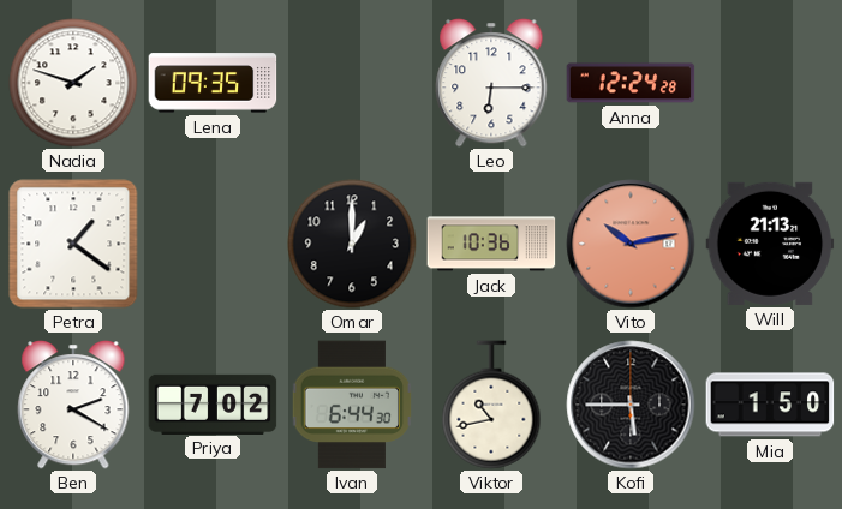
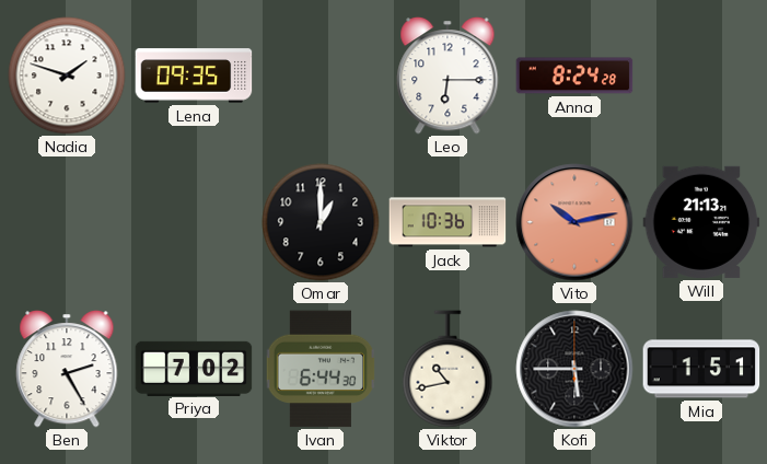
Anna: 12:24 -> 8:24 (574, 76)
Petra: 1:21 -> none (73, 244)
Ben: 2:20 -> 2:25 (67, 370)
Mia: 1:50 -> 1:51 (701, 369)
